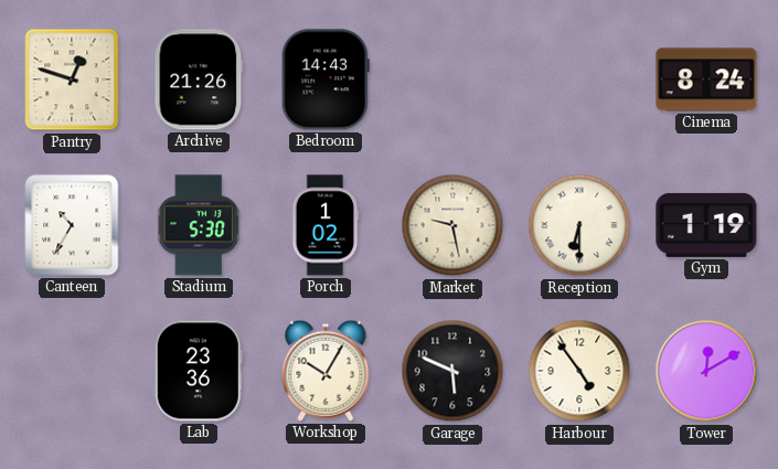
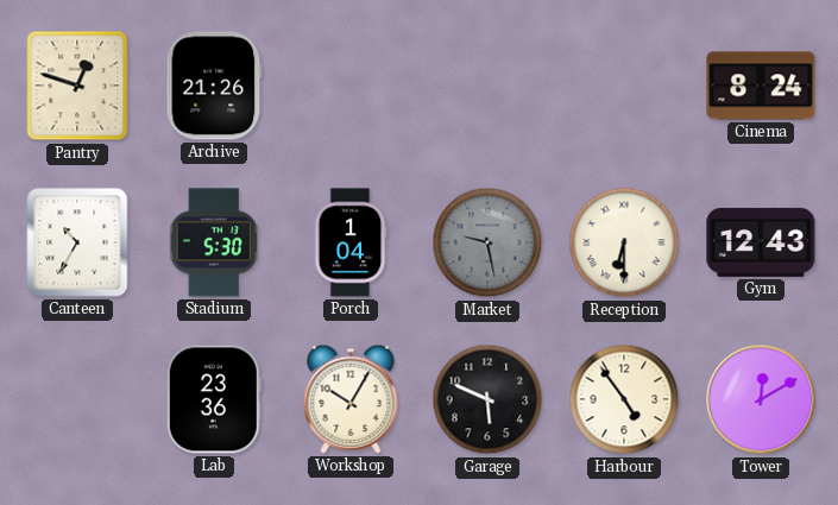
Bedroom: 14:43 -> none (326, 79)
Porch: 1:02 -> 1:04 (351, 242)
Market dial: cream -> grey (487, 242)
Gym: 1:19 -> 12:43 (761, 242)
